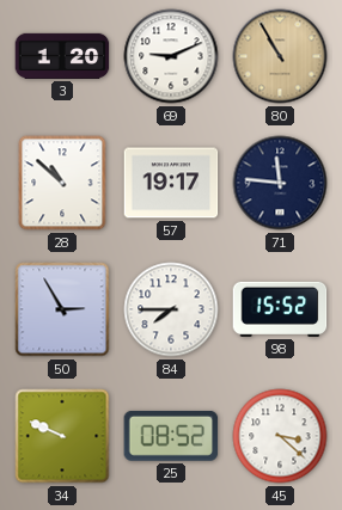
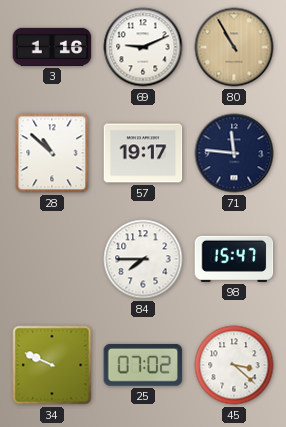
3: 1:20 -> 1:16 (52, 47)
50: 2:55 -> none (62, 309)
98: 15:52 -> 15:47 (234, 259)
25: 08:52 -> 07:02 (143, 365)
